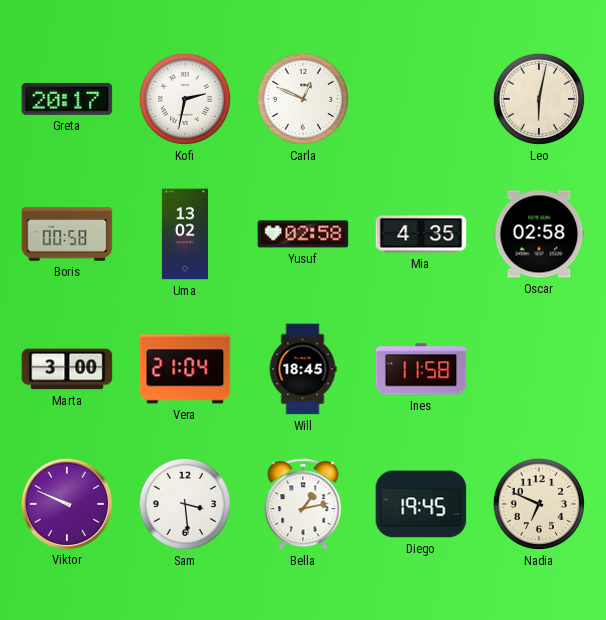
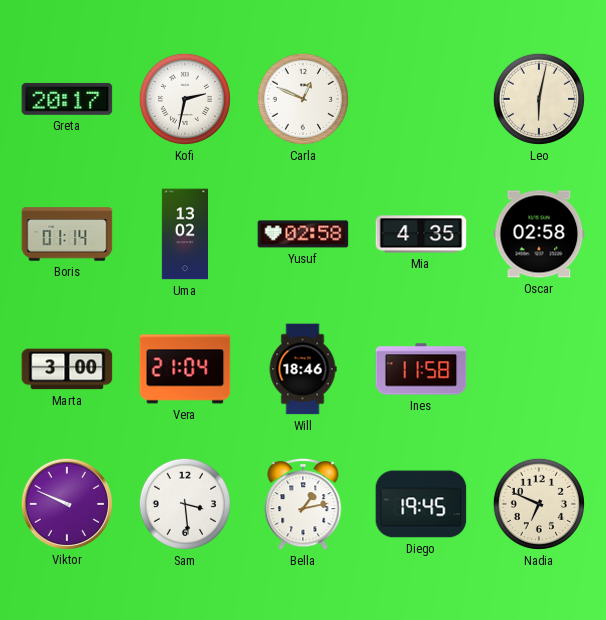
Boris: 00:58 -> 01:14 (67, 234)
Will: 18:45 -> 18:46 (303, 369)
